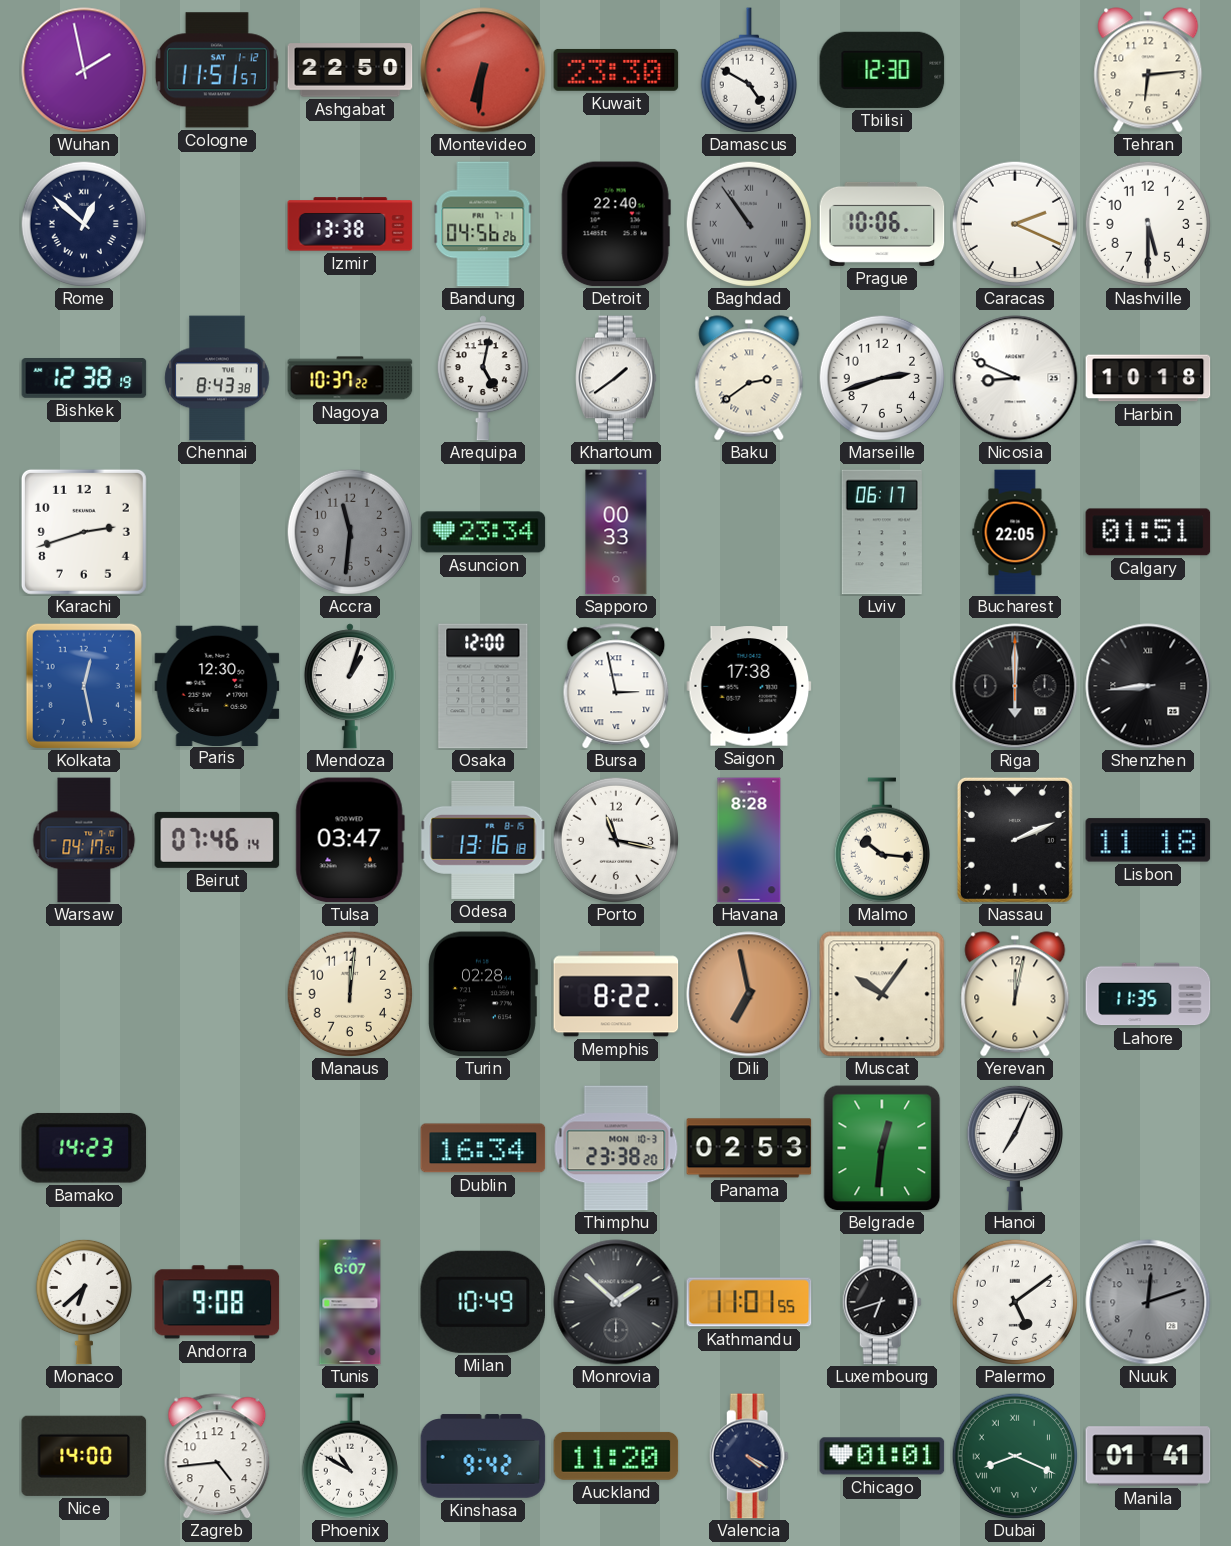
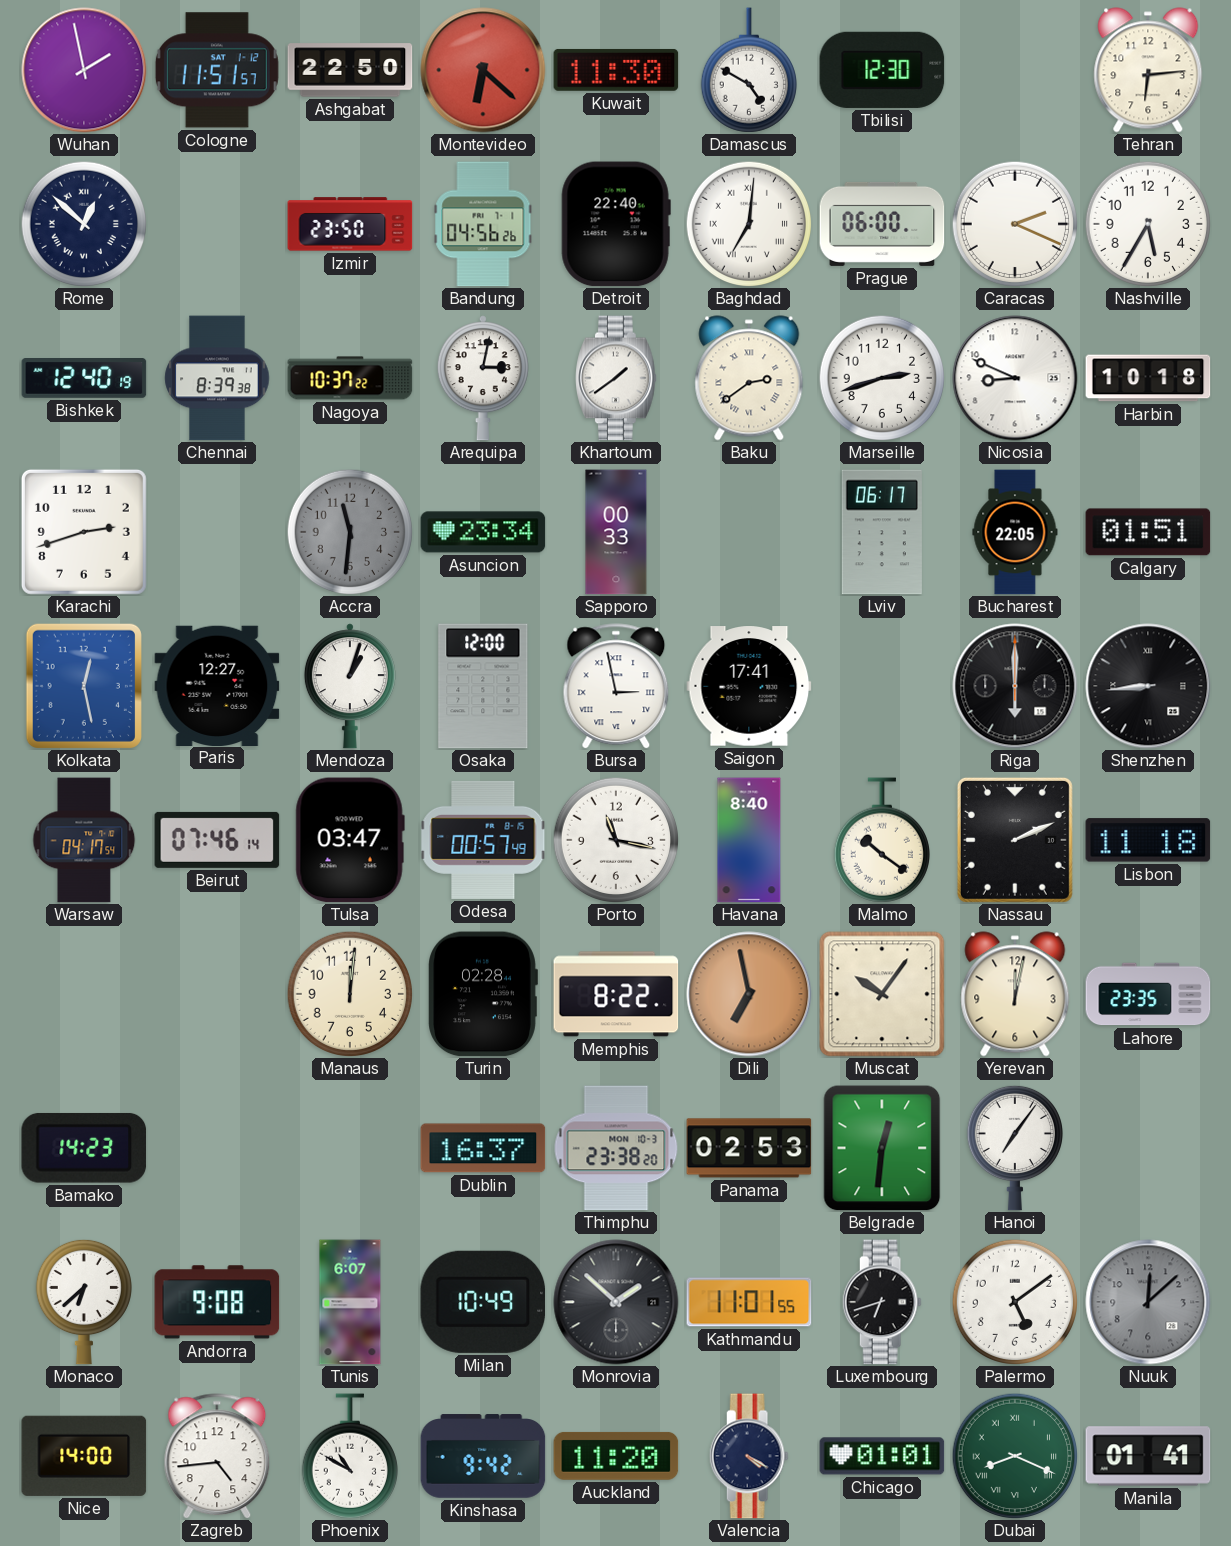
Montevideo: 6:31 -> 6:22 (483, 70)
Kuwait: 23:30 -> 11:30 (616, 70)
Izmir: 13:38 -> 23:50 (350, 224)
Baghdad: 10:54 -> 7:01 (748, 223)
Baghdad dial: grey -> white (748, 223)
Prague: 10:06 -> 06:00 (882, 224)
Nashville: 5:30 -> 5:35 (1147, 223)
Bishkek: 12:38 -> 12:40 (84, 379)
Chennai: 8:43 -> 8:39 (217, 378)
Arequipa: 5:02 -> 3:02 (483, 378)
Paris: 12:30 -> 12:27 (217, 685)
Saigon: 17:38 -> 17:41 (749, 686)
Odesa: 13:16 -> 00:57 (483, 840)
Havana: 8:28 -> 8:40 (749, 840)
Malmo: 10:16 -> 10:21 (882, 840)
Lahore: 11:35 -> 23:35 (1148, 994)
Dublin: 16:34 -> 16:37 (483, 1148)
Hanoi: 7:04 -> 7:06 (1015, 1148)
Nuuk: 12:12 -> 12:08 (1148, 1302)
